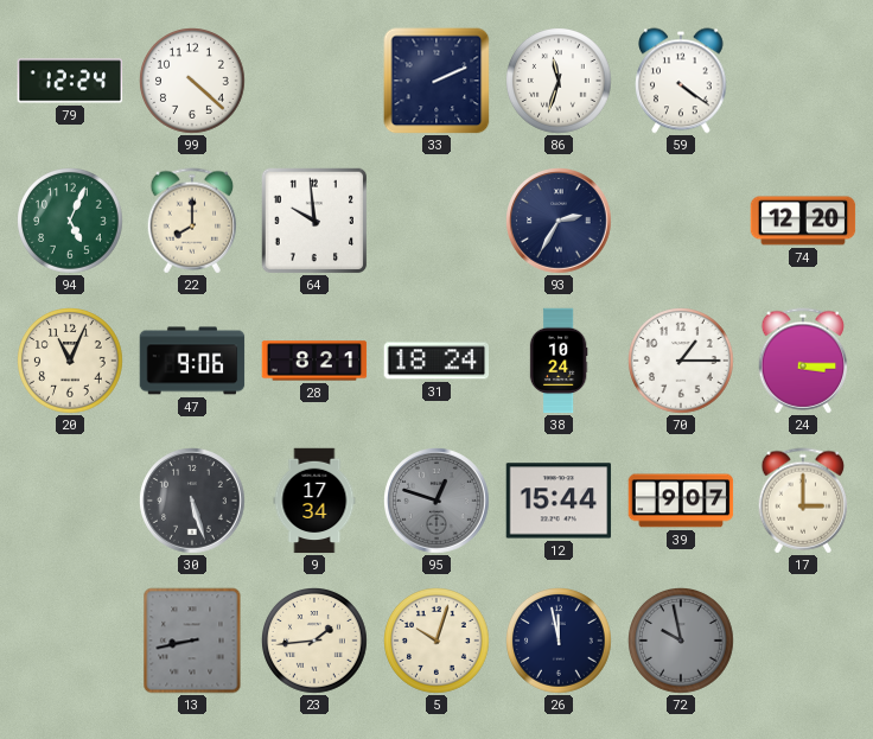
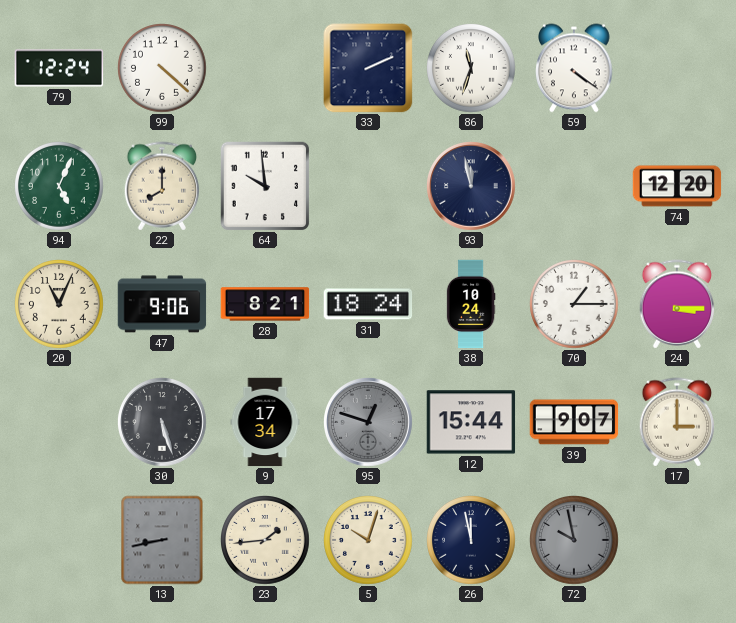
93: 2:35 -> 11:58 (472, 187)
